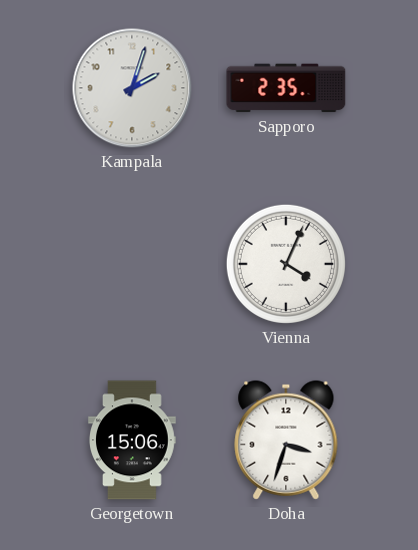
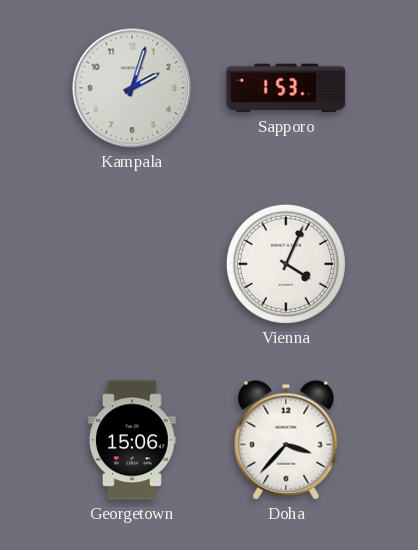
Sapporo: 2:35 -> 1:53 (286, 88)
Doha: 3:33 -> 3:37 (286, 440)
